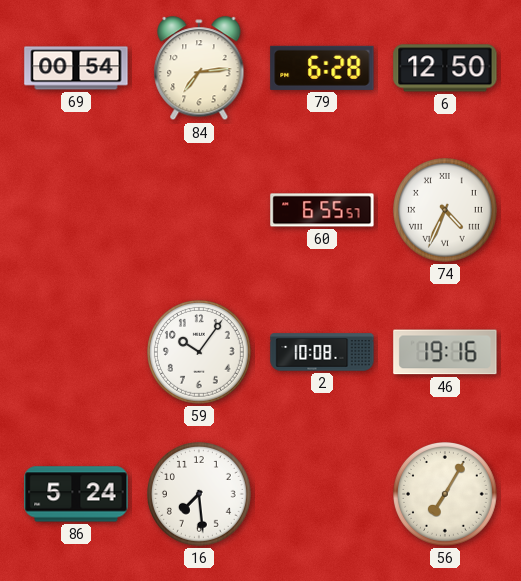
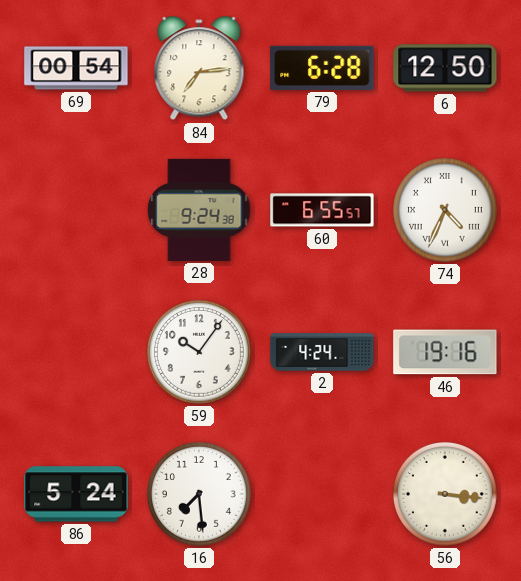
28: none -> 9:24 (199, 210)
2: 10:08 -> 4:24 (322, 352)
56: 7:05 -> 3:16 (446, 495)
